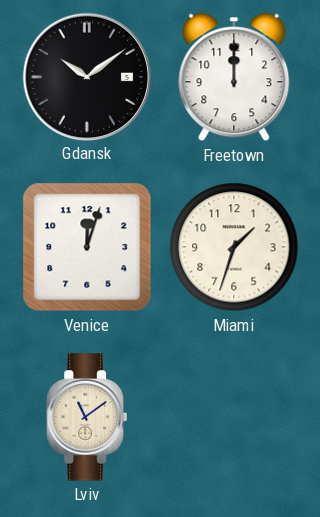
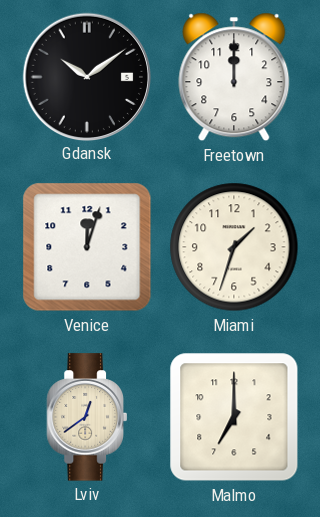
Lviv: 11:09 -> 12:39 (87, 417)
Malmo: none -> 7:00 (234, 417)
